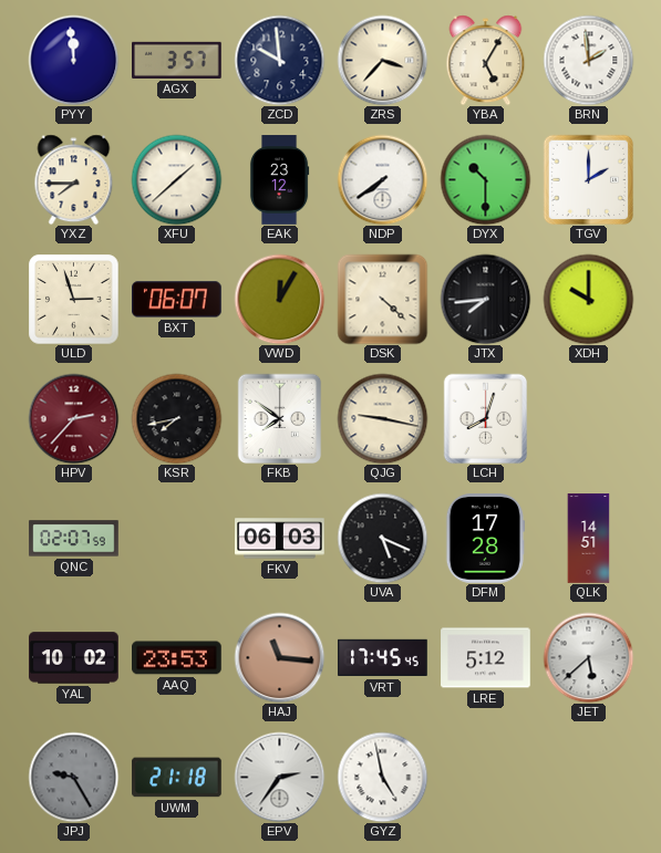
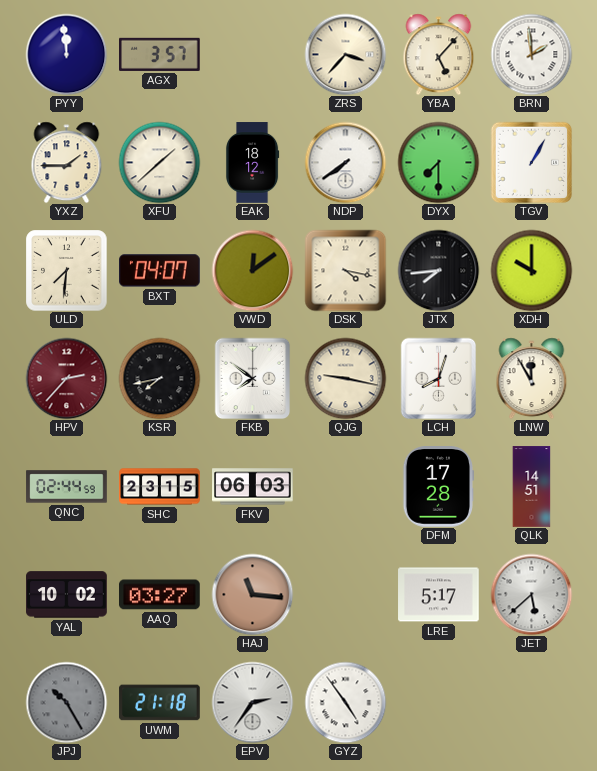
ZCD: 9:59 -> none (279, 60)
YBA: 5:05 -> 5:07 (439, 54)
YXZ: 7:45 -> 1:45 (67, 162)
EAK: 23:12 -> 18:12 (252, 163)
DYX: 10:30 -> 7:30 (438, 162)
TGV: 2:00 -> 1:05 (531, 162)
ULD: 2:57 -> 7:31 (66, 270)
BXT: 06:07 -> 04:07 (160, 271)
VWD: 12:05 -> 12:09 (252, 270)
DSK: 4:22 -> 4:17 (345, 270)
LNW: none -> 11:55 (532, 378)
QNC: 02:07 -> 02:44 (67, 487)
SHC: none -> 23:15 (160, 487)
UVA: 5:19 -> none (382, 538)
AAQ: 23:53 -> 03:27 (160, 595)
VRT: 17:45 -> none (383, 658)
LRE: 5:12 -> 5:17 (439, 595)
JPJ: 9:25 -> 10:25 (66, 702)
GYZ: 4:58 -> 4:54 (345, 702)
